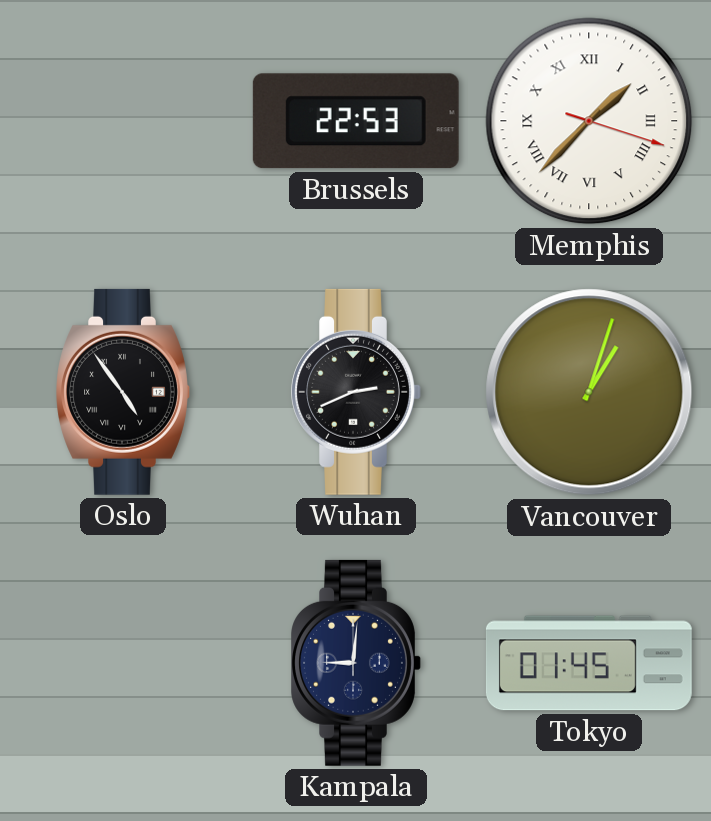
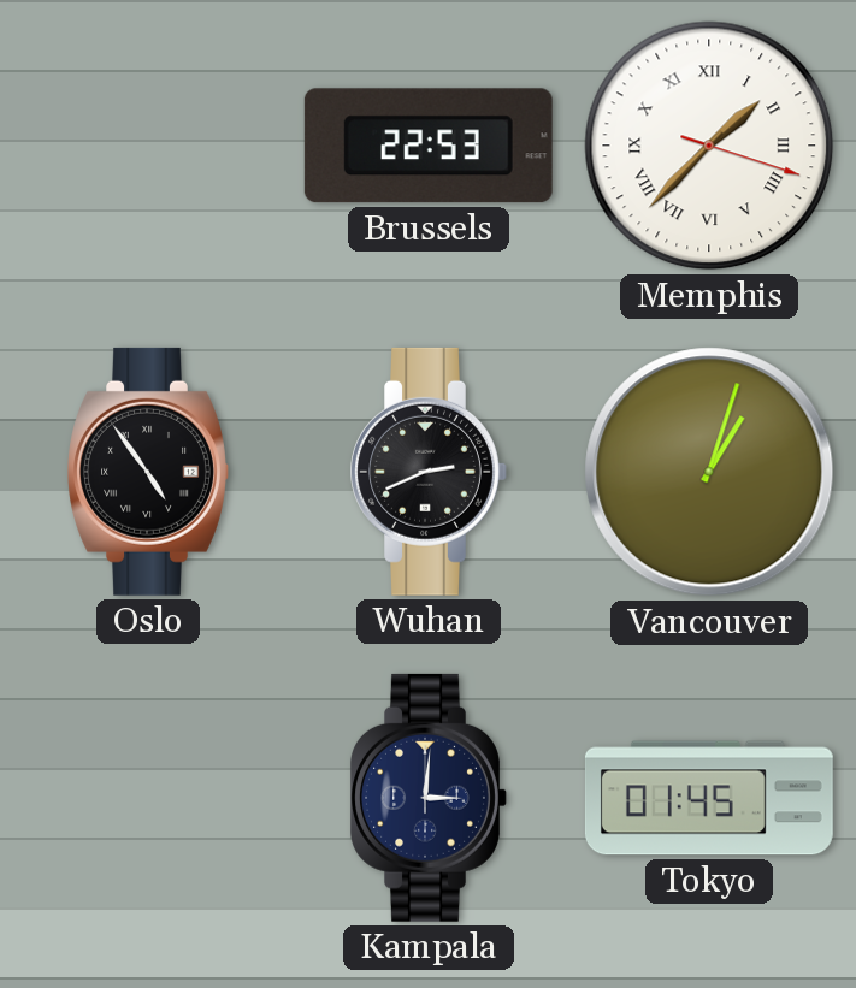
Kampala: 9:01 -> 3:01 (429, 798)
